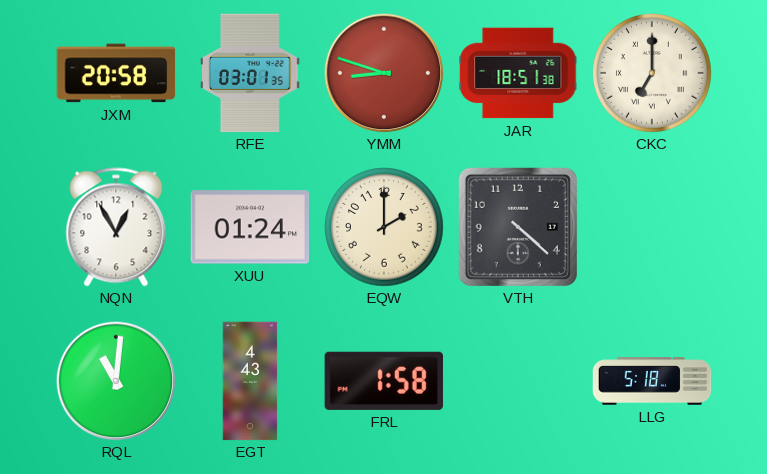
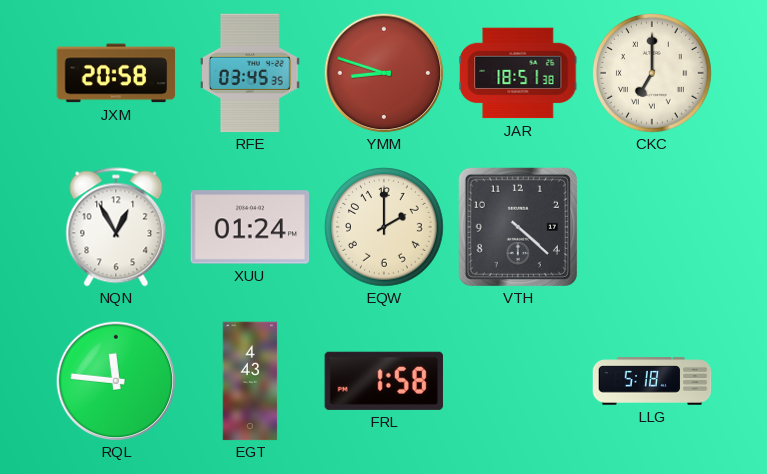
RFE: 03:01 -> 03:45 (250, 73)
RQL: 11:01 -> 11:46 (116, 381)
